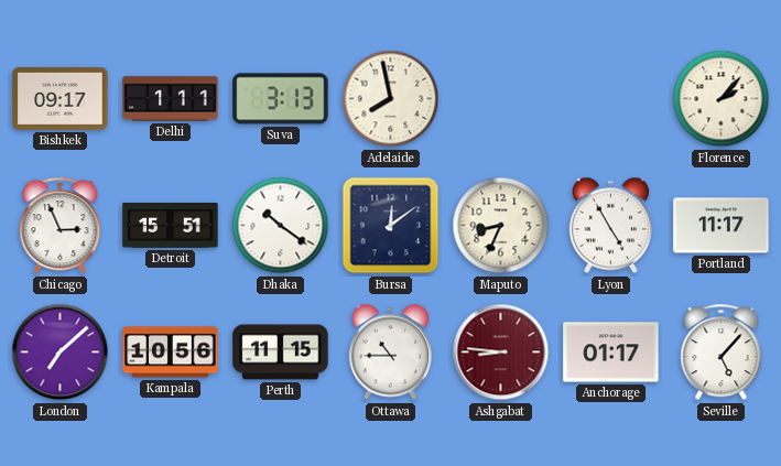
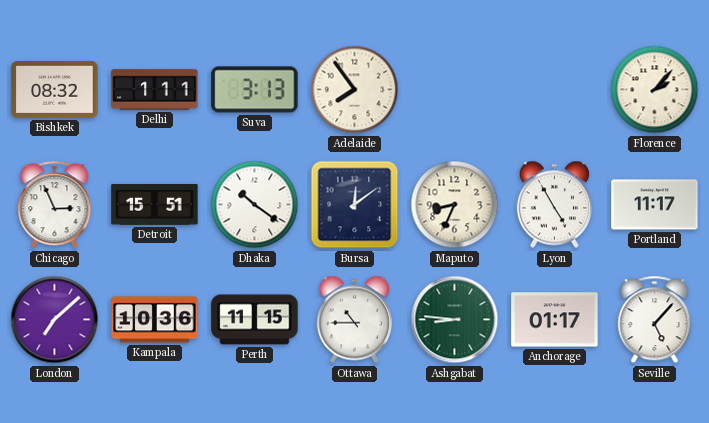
Bishkek: 09:17 -> 08:32 (55, 89)
Adelaide: 7:58 -> 7:54 (355, 90)
Kampala: 10:56 -> 10:36 (155, 320)
Ashgabat dial: burgundy -> green (455, 320)
